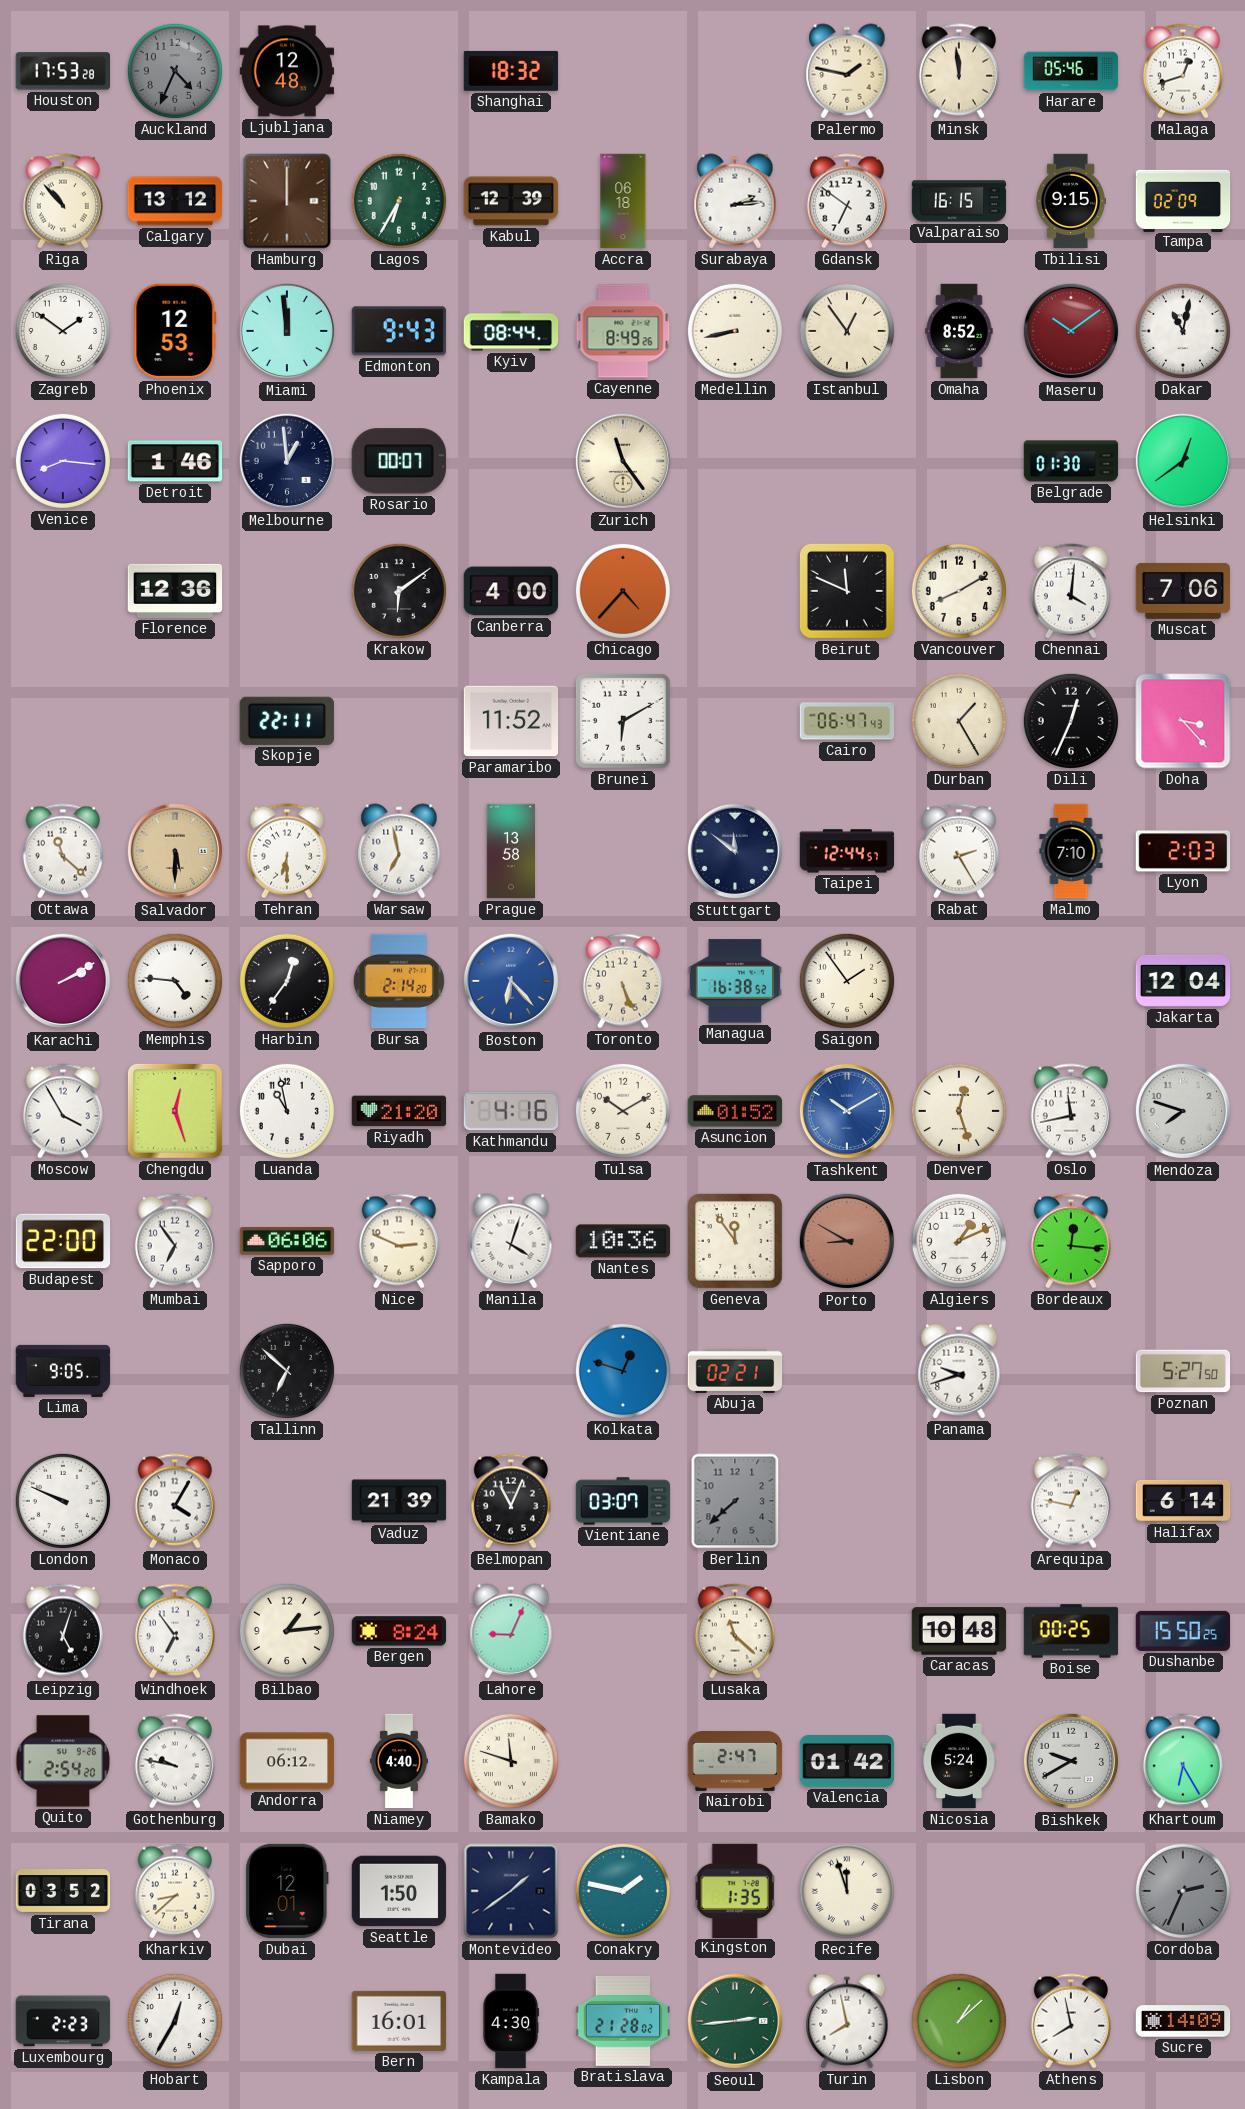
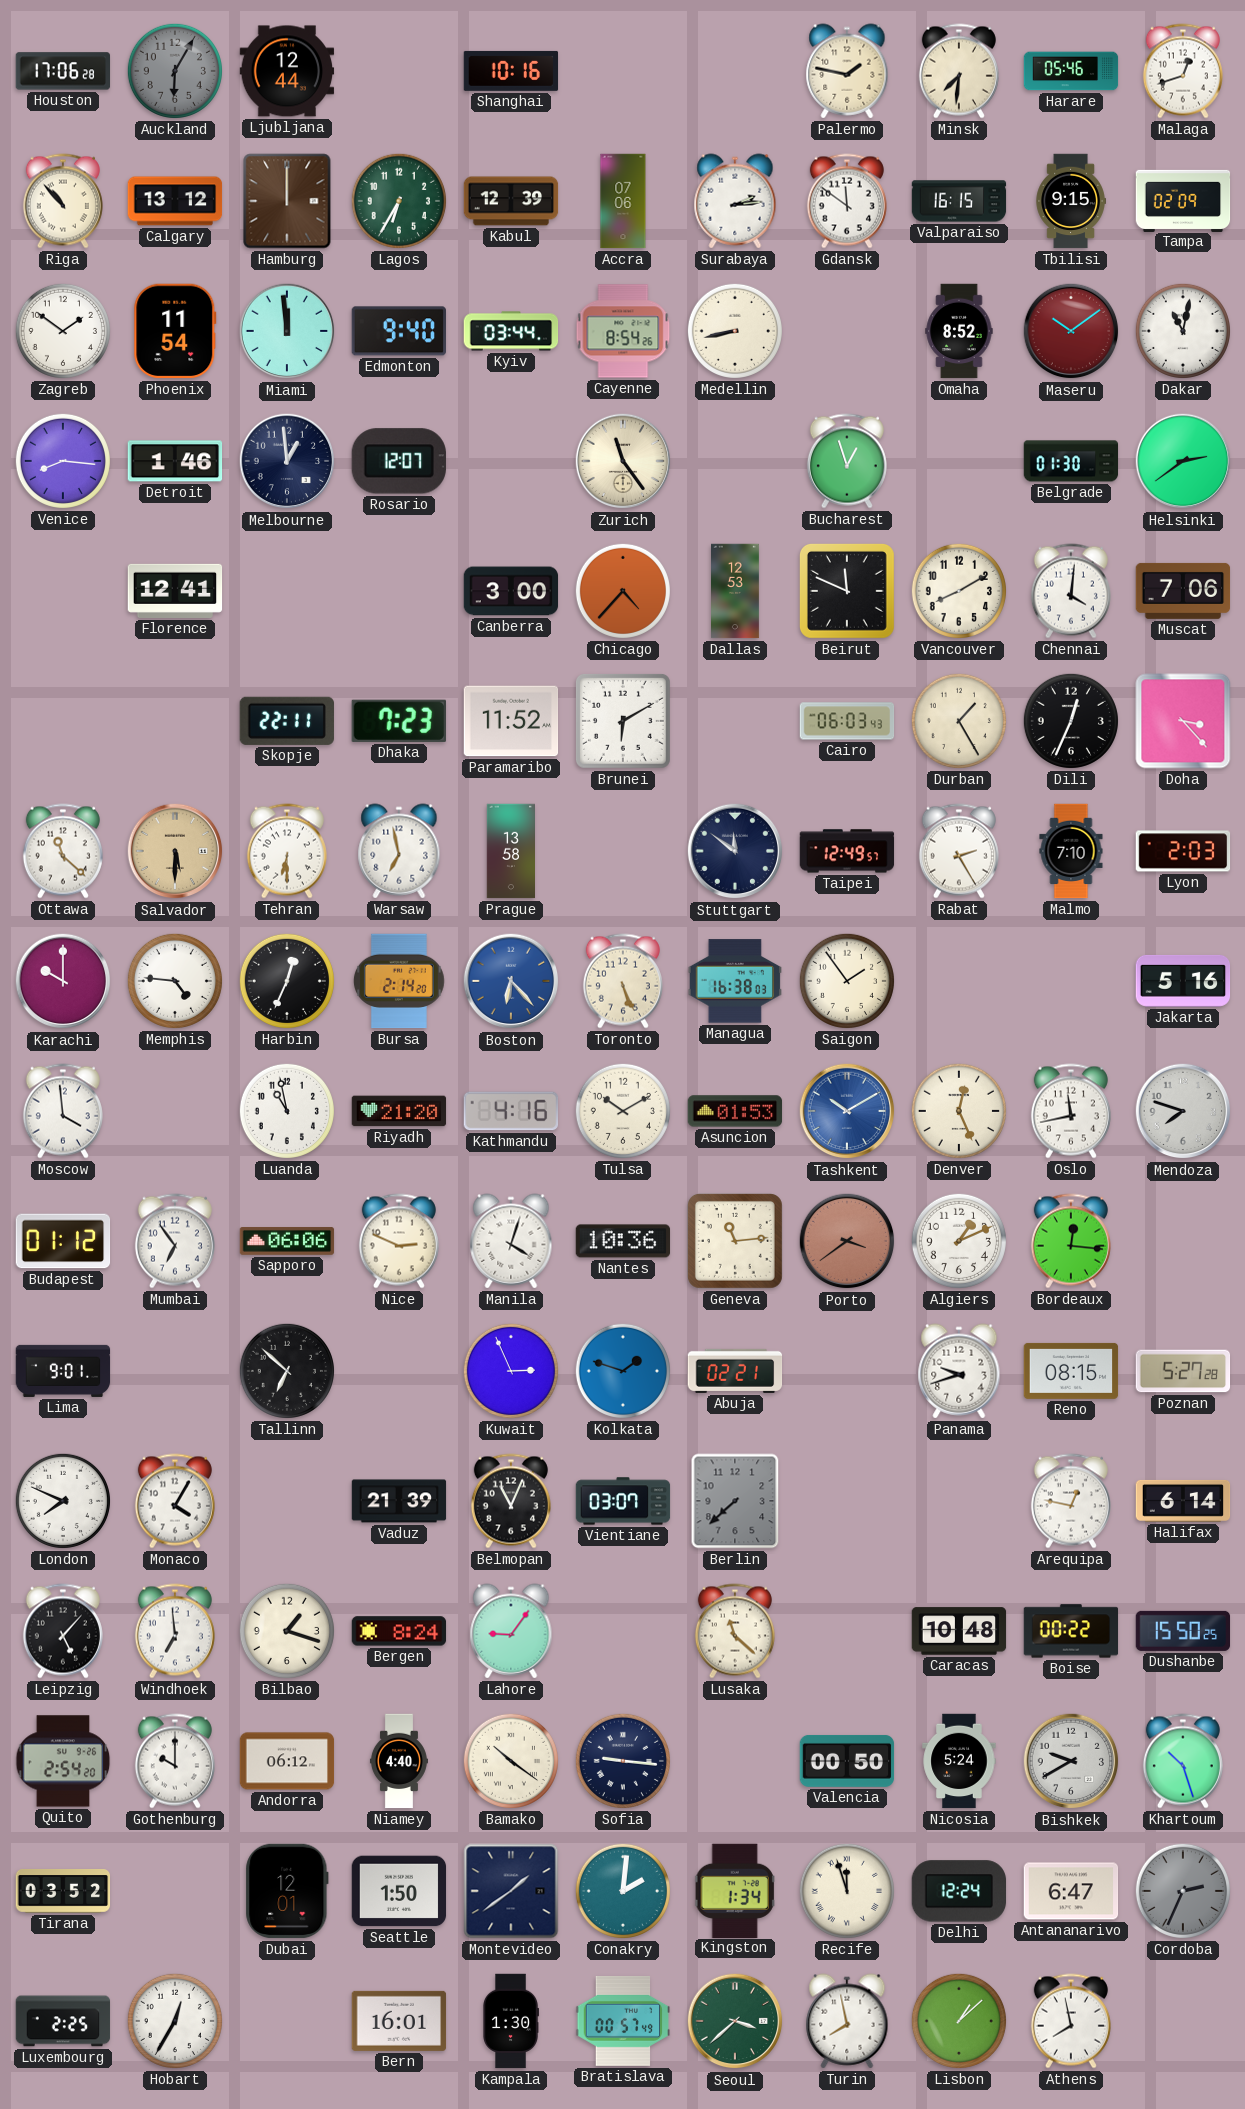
Houston: 17:53 -> 17:06 (63, 71)
Auckland: 4:34 -> 6:05 (175, 71)
Ljubljana: 12:48 -> 12:44 (287, 71)
Shanghai: 18:32 -> 10:16 (511, 71)
Minsk: 11:59 -> 7:31 (959, 71)
Accra: 06:18 -> 07:06 (623, 201)
Gdansk: 6:51 -> 11:51 (847, 201)
Phoenix: 12:53 -> 11:54 (175, 331)
Edmonton: 9:43 -> 9:40 (398, 331)
Kyiv: 08:44 -> 03:44 (511, 331)
Cayenne: 8:49 -> 8:54 (623, 331)
Istanbul: 12:54 -> none (847, 331)
Rosario: 00:07 -> 12:07 (399, 461)
Bucharest: none -> 12:57 (847, 461)
Helsinki: 12:39 -> 2:39 (1183, 461)
Florence: 12:36 -> 12:41 (175, 591)
Krakow: 6:09 -> none (399, 591)
Canberra: 4:00 -> 3:00 (511, 591)
Dallas: none -> 12:53 (736, 591)
Dhaka: none -> 7:23 (399, 721)
Cairo: 06:47 -> 06:03 (847, 721)
Taipei: 12:44 -> 12:49 (847, 851)
Karachi: 2:10 -> 10:00 (63, 981)
Harbin: 12:36 -> 12:34 (287, 981)
Managua: 16:38:52 -> 16:38:03 (734, 981)
Jakarta: 12:04 -> 5:16 (1183, 981)
Moscow: 3:55 -> 3:59 (63, 1111)
Chengdu: 12:27 -> none (176, 1112)
Asuncion: 01:52 -> 01:53 (735, 1111)
Denver: 12:27 -> 12:26 (959, 1111)
Budapest: 22:00 -> 01:12 (63, 1241)
Geneva: 11:54 -> 11:14 (735, 1241)
Porto: 8:50 -> 3:39 (847, 1241)
Lima: 9:05 -> 9:01 (63, 1371)
Kuwait: none -> 2:56 (511, 1371)
Kolkata: 12:48 -> 1:48 (623, 1371)
Reno: none -> 08:15 (1071, 1371)
Poznan: 5:27:50 -> 5:27:28 (1183, 1371)
London: 9:49 -> 7:49 (63, 1501)
Leipzig: 5:03 -> 5:07 (63, 1631)
Windhoek: 6:54 -> 6:59 (175, 1631)
Bilbao: 1:14 -> 1:18 (287, 1631)
Lahore: 9:04 -> 9:06 (511, 1631)
Boise: 00:25 -> 00:22 (1071, 1631)
Gothenburg: 9:47 -> 10:00 (175, 1761)
Bamako: 11:48 -> 10:21 (511, 1761)
Sofia: none -> 9:16 (623, 1761)
Nairobi: 2:47 -> none (735, 1761)
Valencia: 01:42 -> 00:50 (847, 1761)
Khartoum: 6:25 -> 10:27 (1183, 1761)
Kharkiv: 8:38 -> none (175, 1891)
Conakry: 1:47 -> 2:01 (623, 1891)
Kingston: 1:35 -> 1:34 (735, 1890)
Delhi: none -> 12:24 (959, 1891)
Antananarivo: none -> 6:47 (1071, 1891)
Luxembourg: 2:23 -> 2:25 (63, 2021)
Kampala: 4:30 -> 1:30 (511, 2021)
Bratislava: 21:28 -> 00:57 (623, 2021)
Seoul: 2:44 -> 3:38 (735, 2021)
Sucre: 14:09 -> none (1183, 2021)
